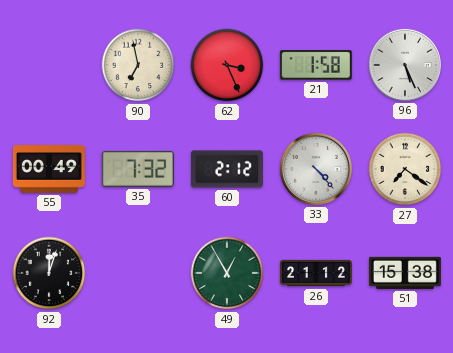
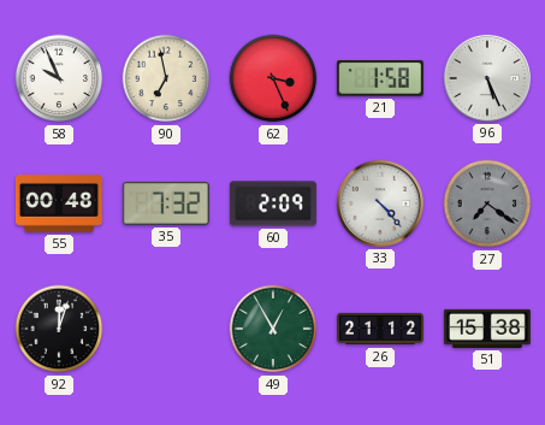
58: none -> 9:56 (59, 78)
55: 00:49 -> 00:48 (59, 203)
60: 2:12 -> 2:09 (273, 203)
27 dial: cream -> grey (487, 203)
